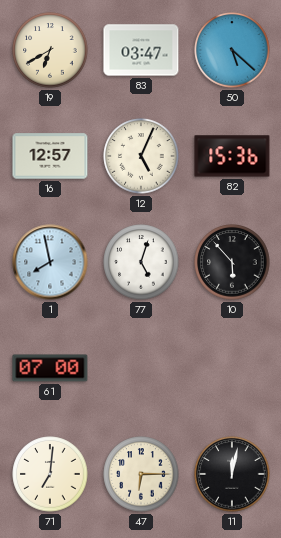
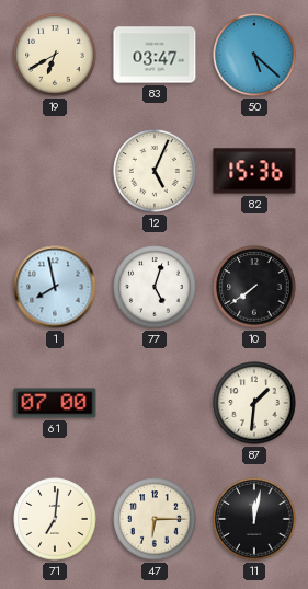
16: 12:57 -> none (50, 156)
10: 5:53 -> 7:39 (254, 287)
87: none -> 1:31 (254, 403)
